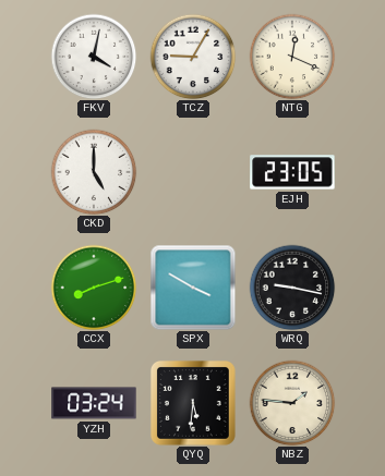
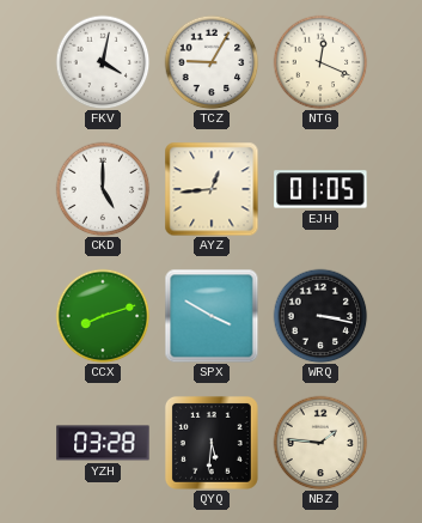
AYZ: none -> 12:44 (212, 189)
EJH: 23:05 -> 01:05 (320, 189)
WRQ: 9:17 -> 3:17 (320, 316)
YZH: 03:24 -> 03:28 (103, 443)
